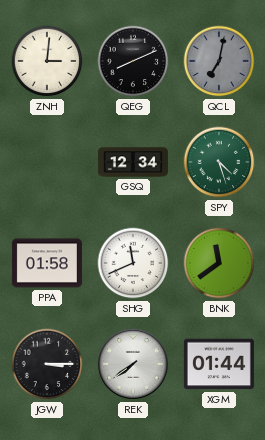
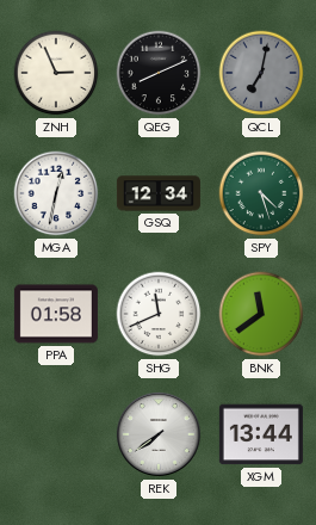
ZNH: 3:01 -> 2:56 (56, 73)
MGA: none -> 12:32 (56, 193)
JGW: 3:15 -> none (47, 364)
XGM: 01:44 -> 13:44 (261, 434)
